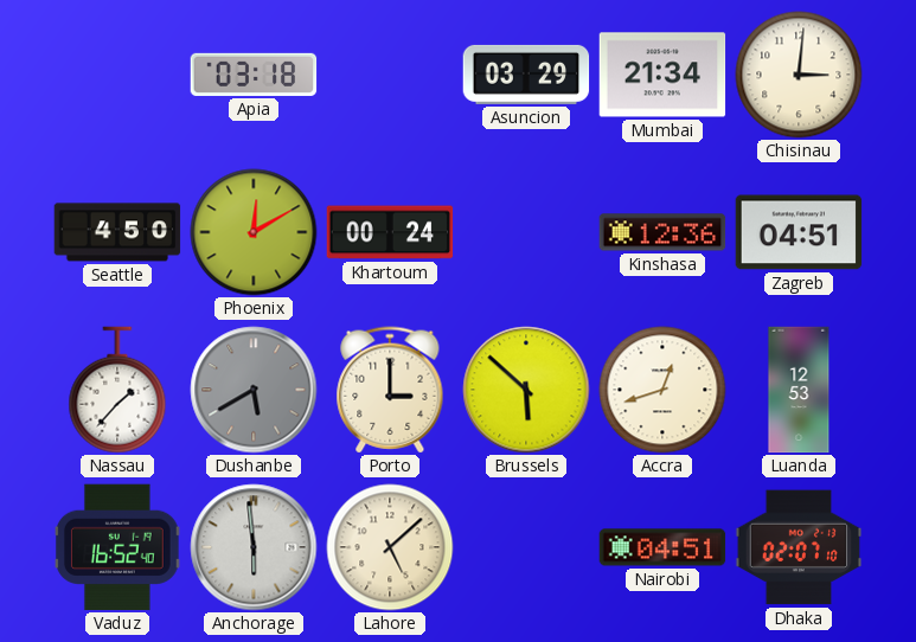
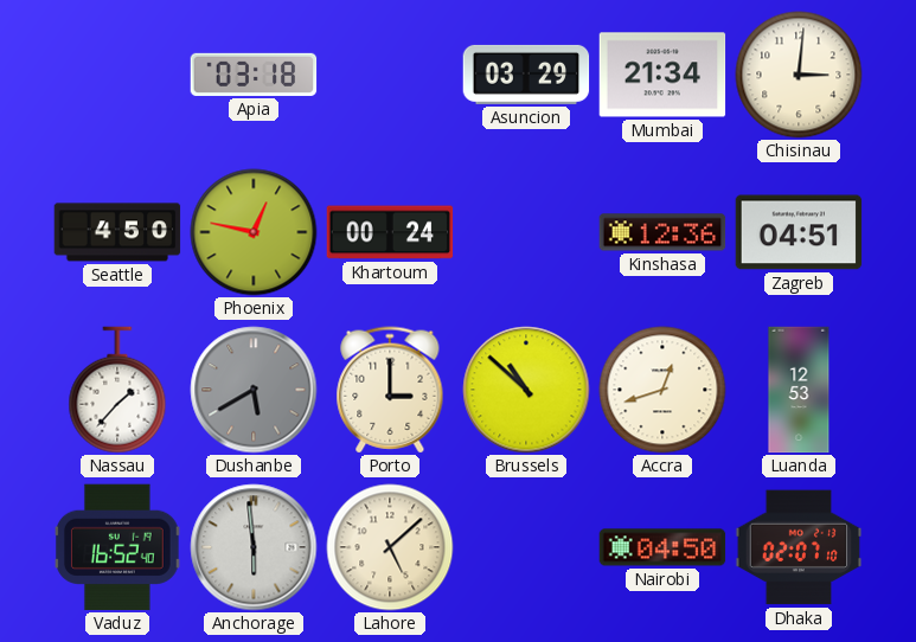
Phoenix: 12:10 -> 12:47 (254, 232)
Brussels: 5:52 -> 10:52 (526, 390)
Nairobi: 04:51 -> 04:50 (662, 547)
